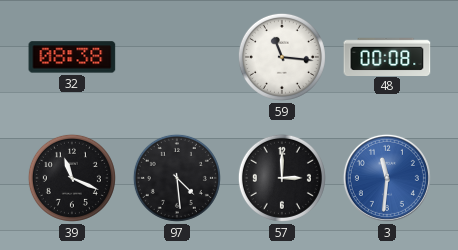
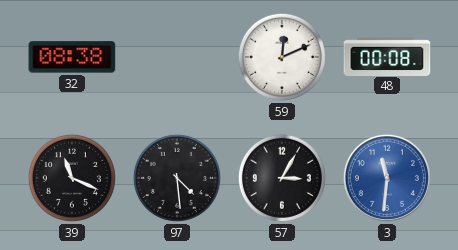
59: 11:16 -> 12:11 (282, 57)
57: 3:00 -> 3:05 (282, 178)
